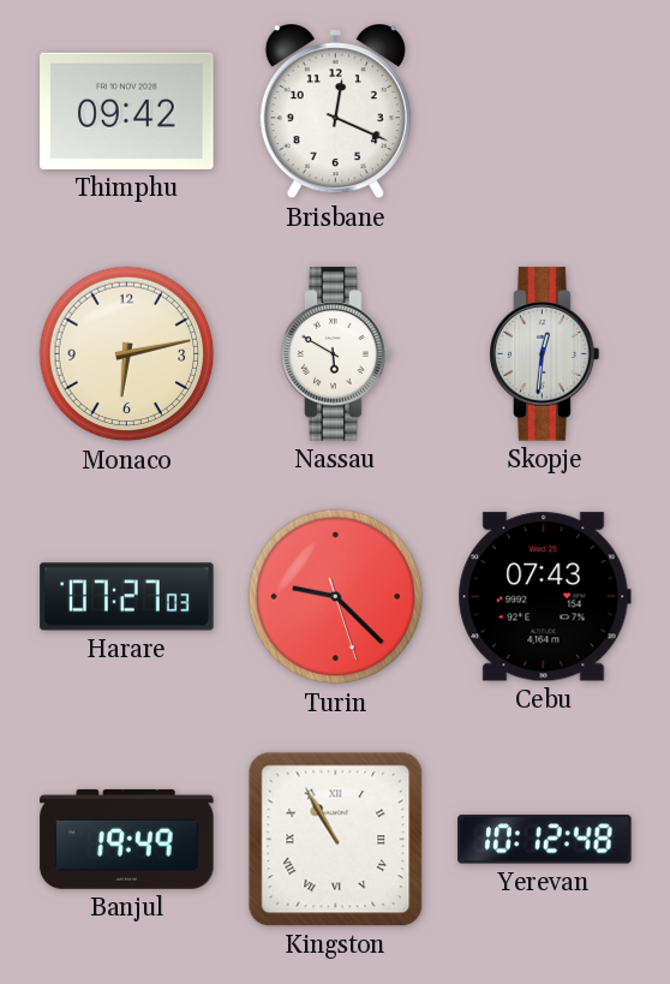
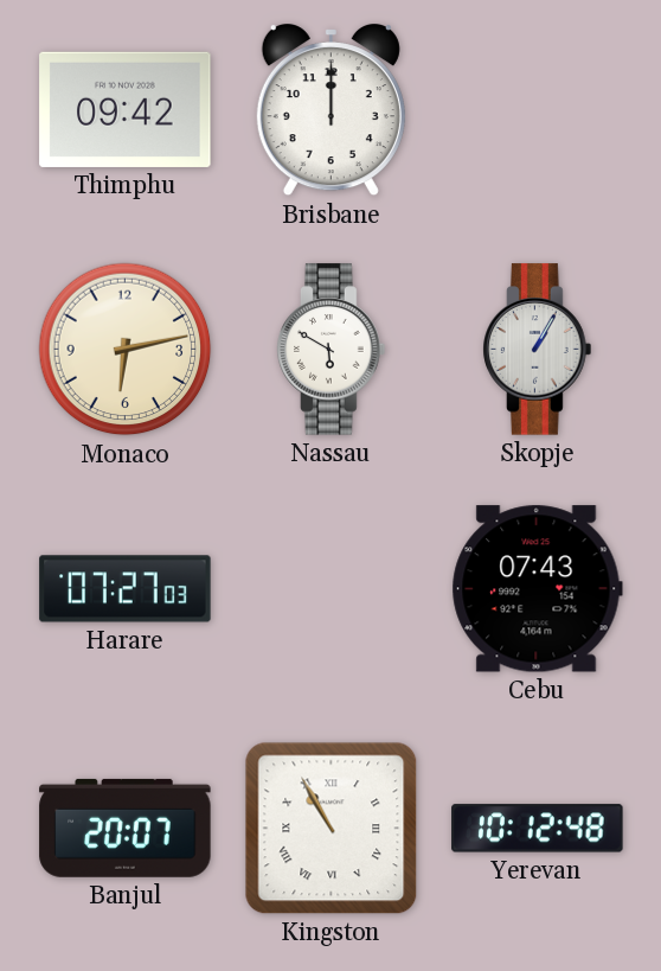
Brisbane: 12:19 -> 12:00 (330, 111)
Skopje: 12:31 -> 1:05 (538, 350)
Turin: 9:22 -> none (336, 597)
Banjul: 19:49 -> 20:07 (126, 828)
